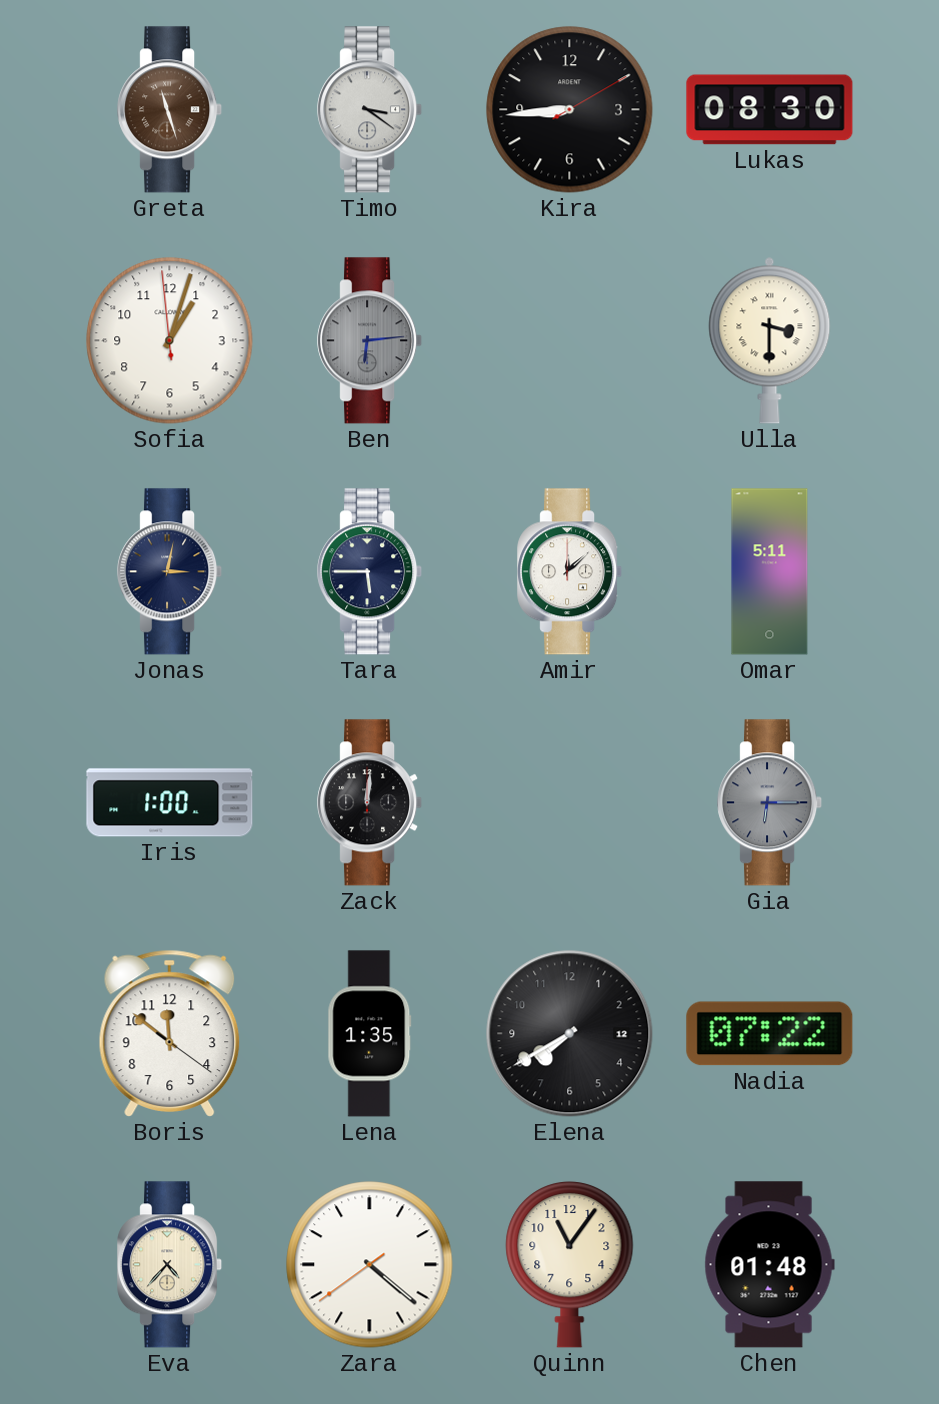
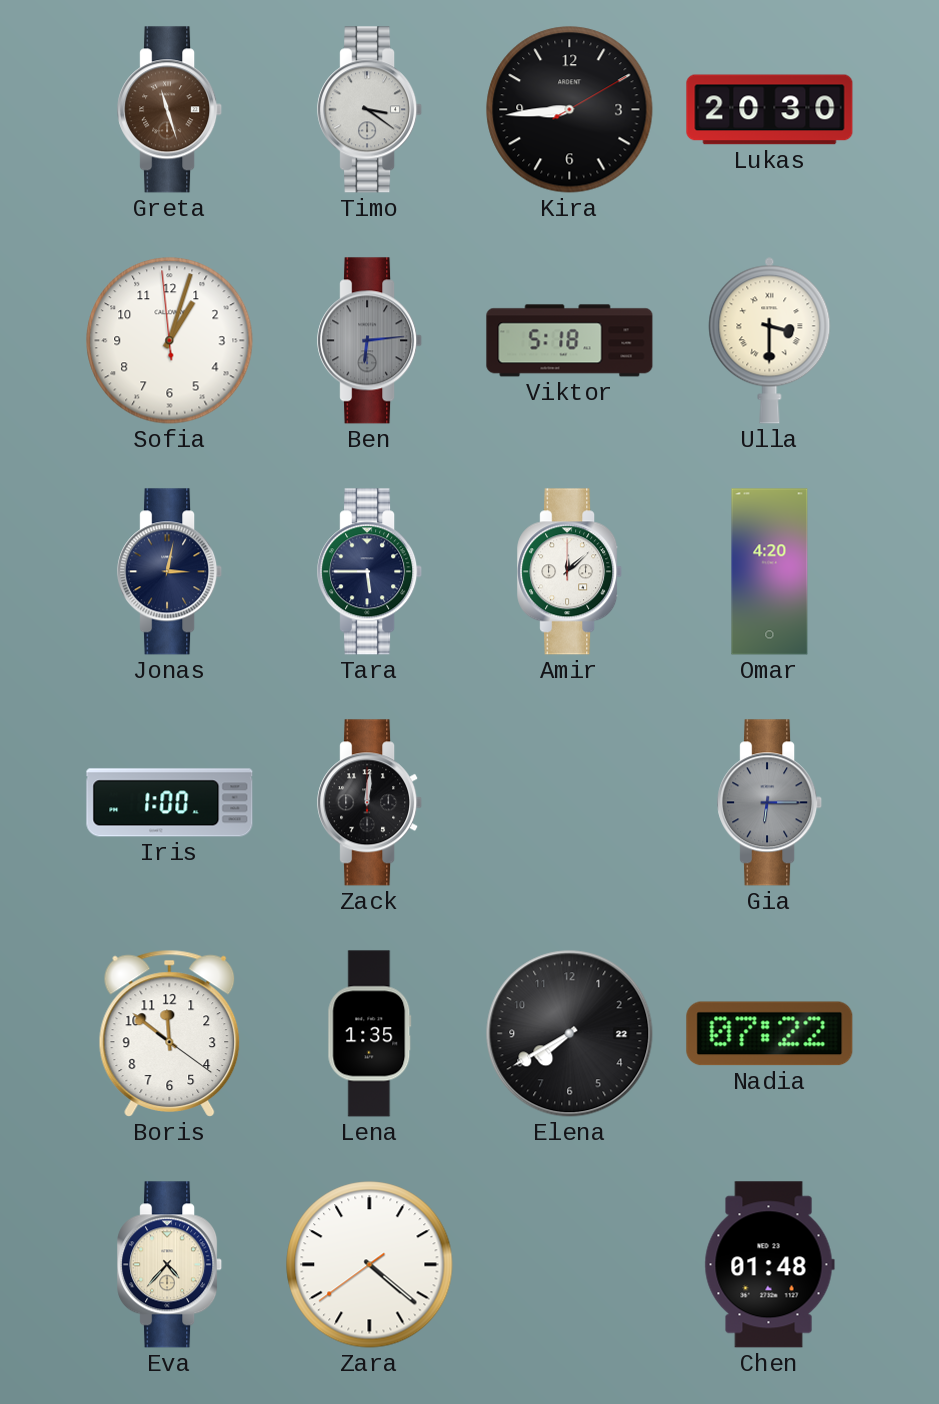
Lukas: 08:30 -> 20:30 (770, 110)
Viktor: none -> 5:18 (570, 341)
Omar: 5:11 -> 4:20 (770, 572)
Elena date: 12 -> 22 (570, 1034)
Quinn: 11:06 -> none (570, 1264)
